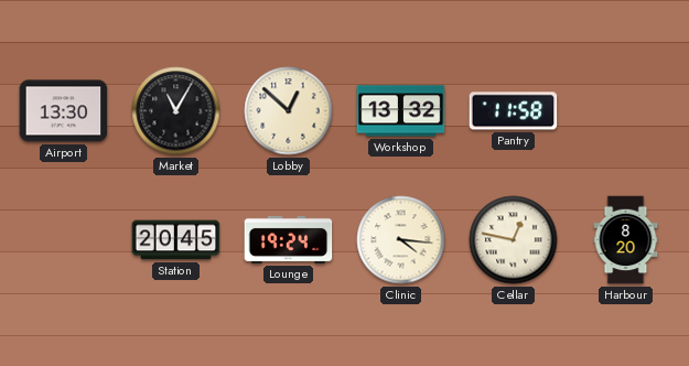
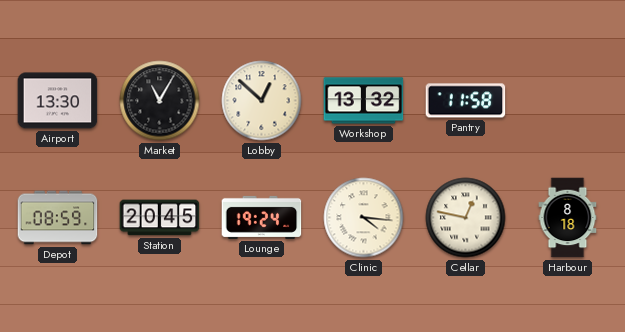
Depot: none -> 08:59 (58, 218)
Harbour: 8:20 -> 8:18 (568, 218)
